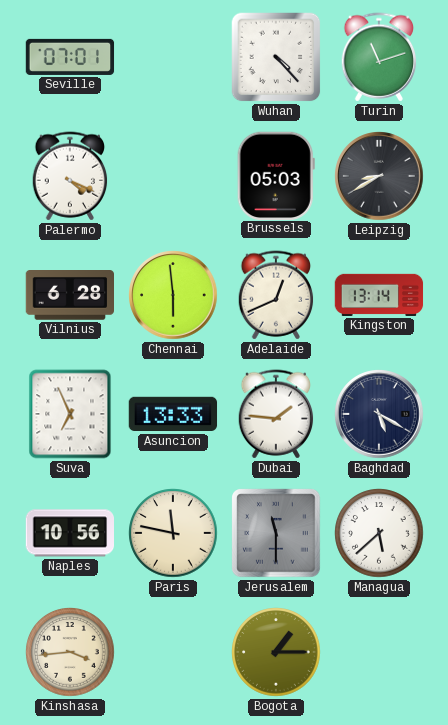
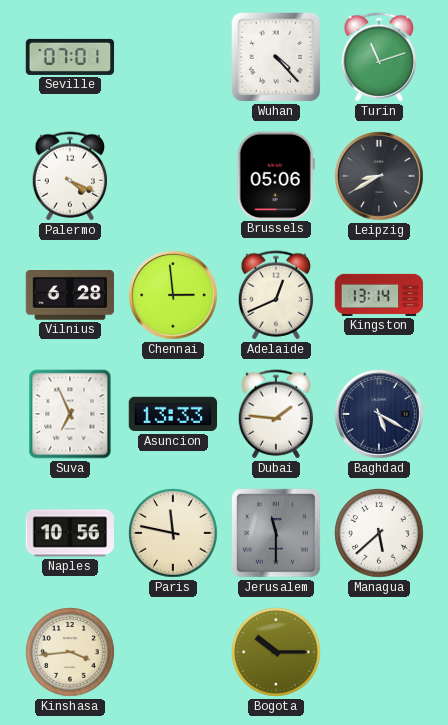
Brussels: 05:03 -> 05:06 (276, 175)
Chennai: 5:59 -> 2:59 (173, 295)
Bogota: 1:15 -> 10:15 (276, 652)
